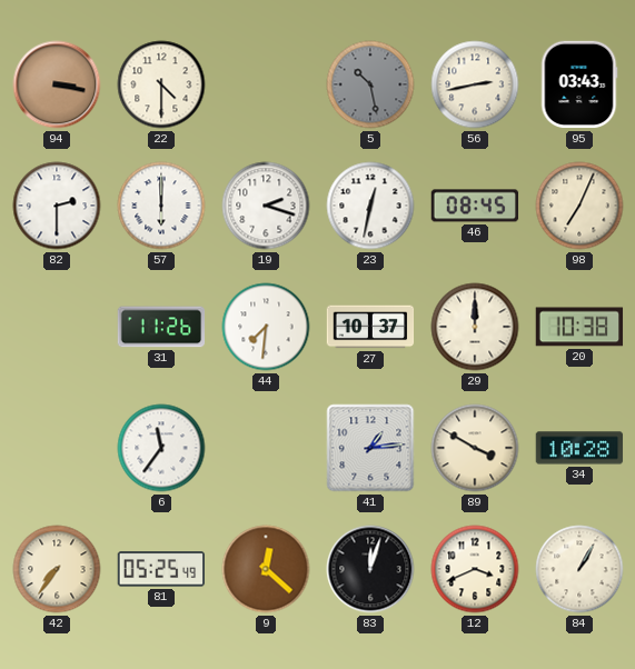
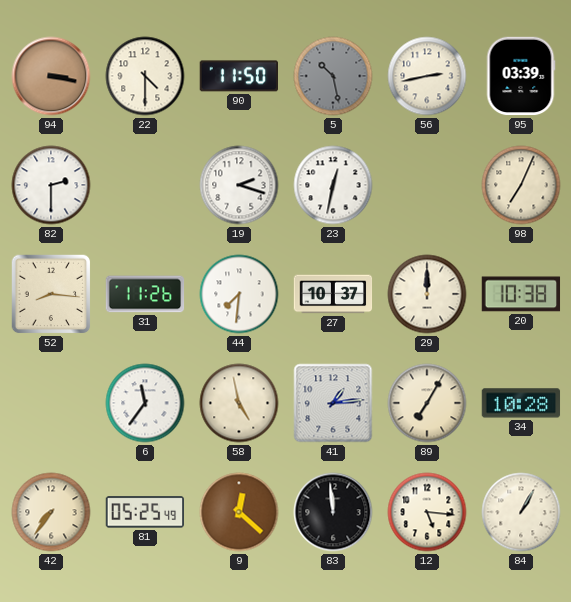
90: none -> 11:50 (238, 76)
95: 03:43 -> 03:39 (521, 76)
57: 6:00 -> none (161, 206)
46: 08:45 -> none (475, 206)
52: none -> 8:16 (51, 294)
58: none -> 4:58 (239, 403)
89: 3:50 -> 7:05 (427, 403)
83: 12:03 -> 11:59 (333, 512)
12: 3:41 -> 5:16 (427, 512)
